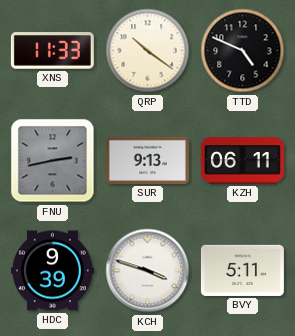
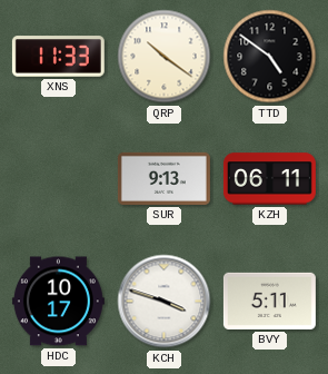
TTD: 4:49 -> 4:51 (270, 57)
FNU: 2:43 -> none (53, 161)
HDC: 9:39 -> 10:17 (58, 302)
